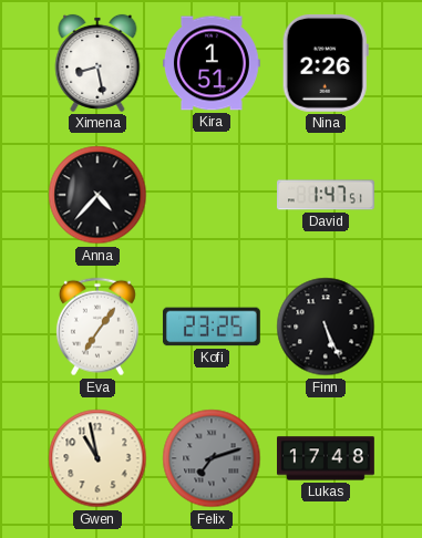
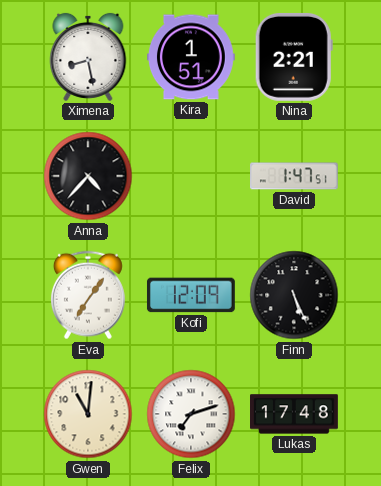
Nina: 2:26 -> 2:21 (294, 57)
Kofi: 23:25 -> 12:09 (191, 295)
Gwen: 10:58 -> 11:01 (88, 414)
Felix dial: grey -> white (191, 414)
